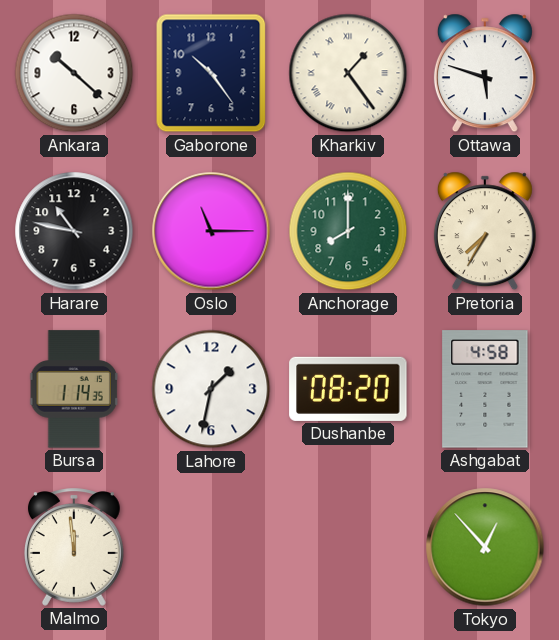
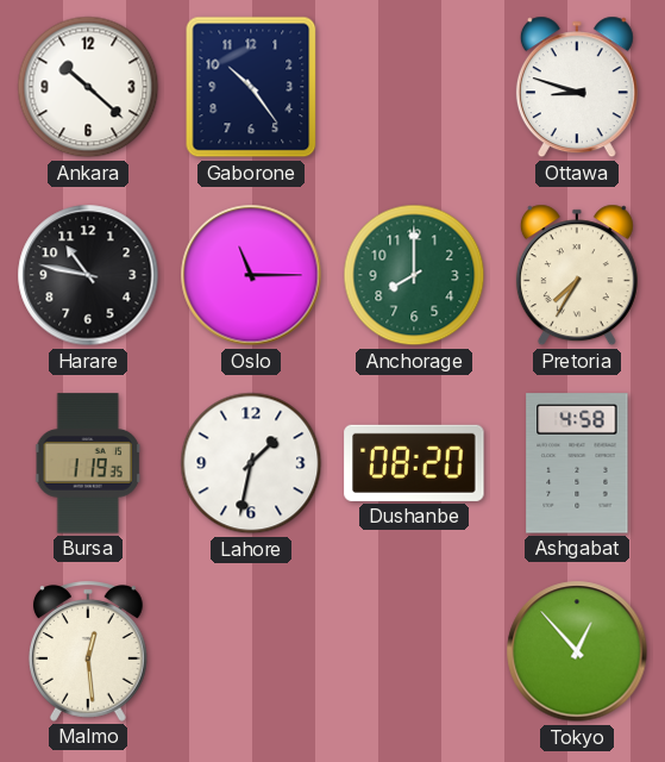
Kharkiv: 1:24 -> none (348, 73)
Ottawa: 5:48 -> 8:48 (577, 87)
Bursa: 1:14 -> 1:19 (88, 463)
Malmo: 11:59 -> 12:29 (88, 651)
